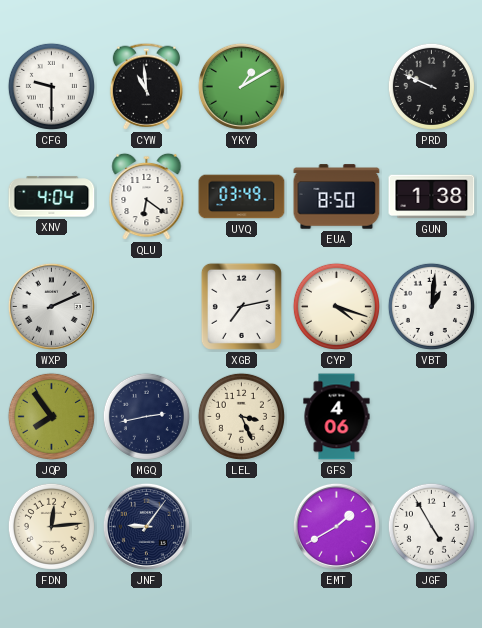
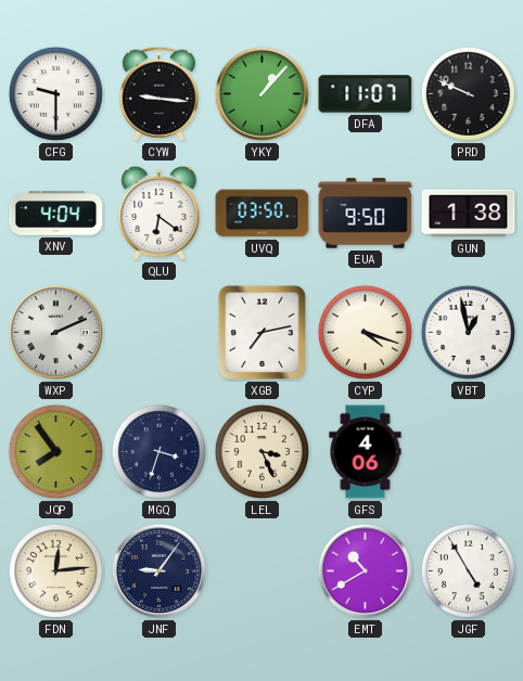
CYW: 10:59 -> 9:16 (158, 93)
YKY: 1:10 -> 1:07 (261, 93)
DFA: none -> 11:07 (366, 94)
UVQ: 03:49 -> 03:50 (263, 214)
EUA: 8:50 -> 9:50 (366, 214)
VBT: 1:01 -> 12:58 (468, 332)
MGQ: 2:43 -> 3:33 (158, 451)
EMT: 1:40 -> 10:40 (365, 570)
